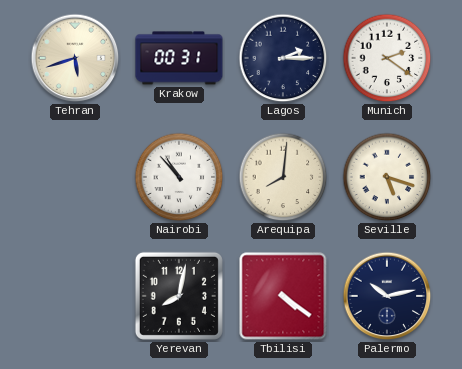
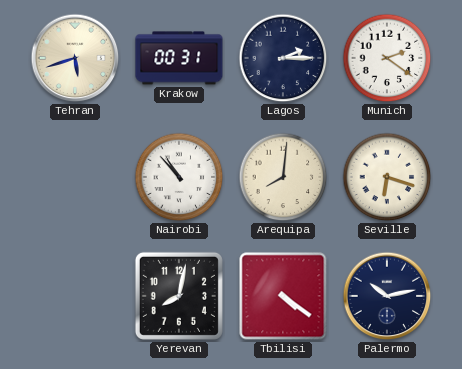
Seville: 5:18 -> 6:18 (387, 177)
